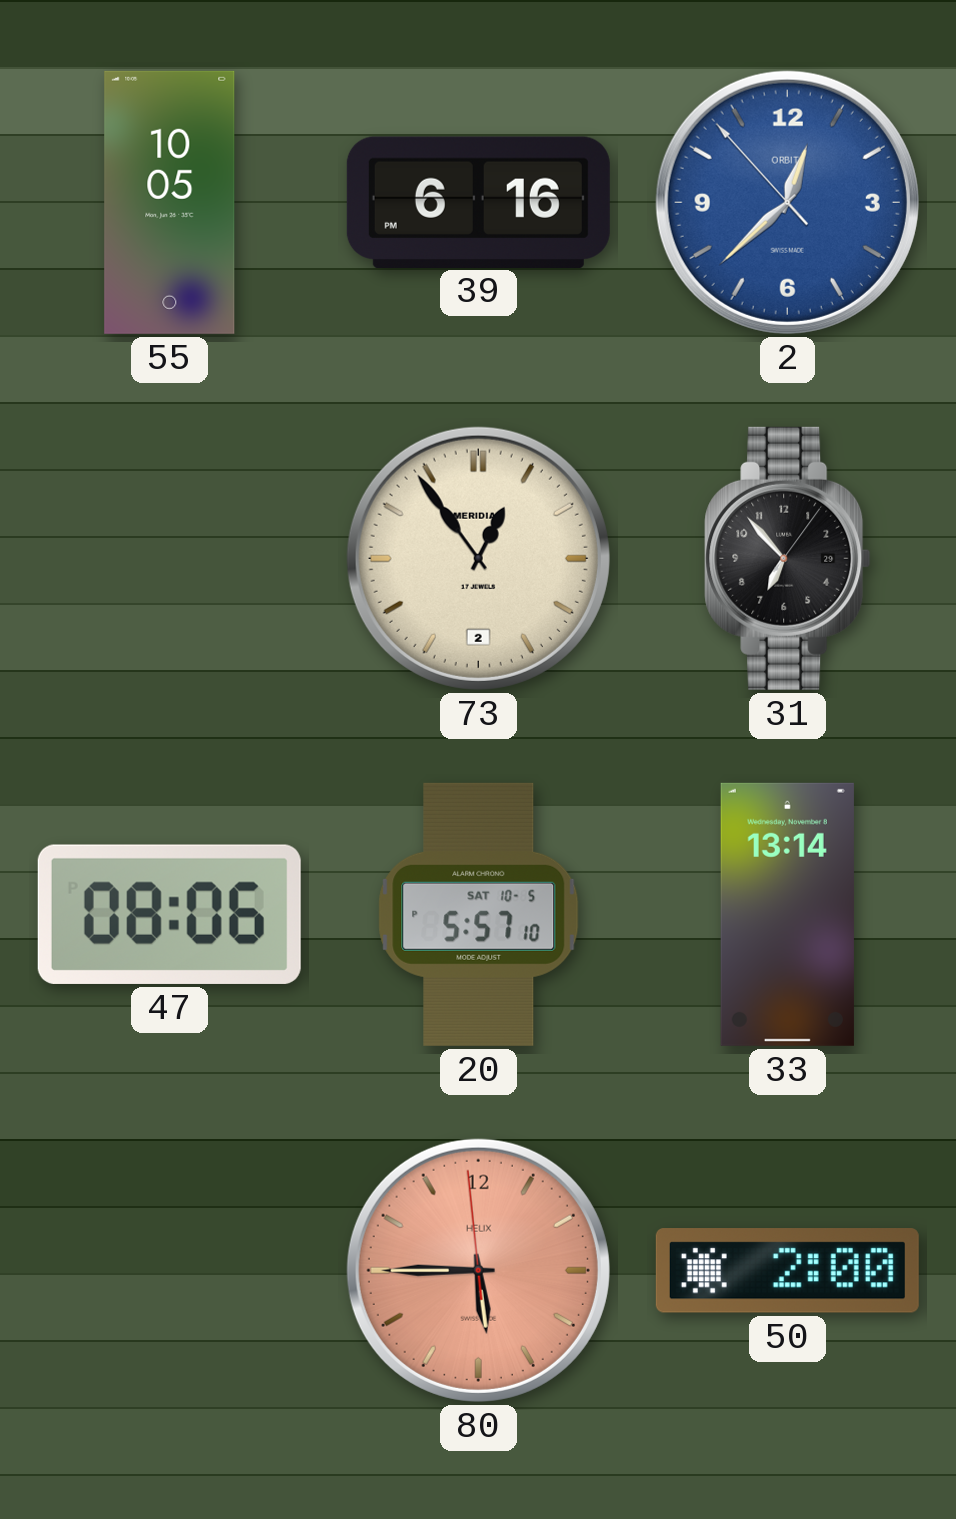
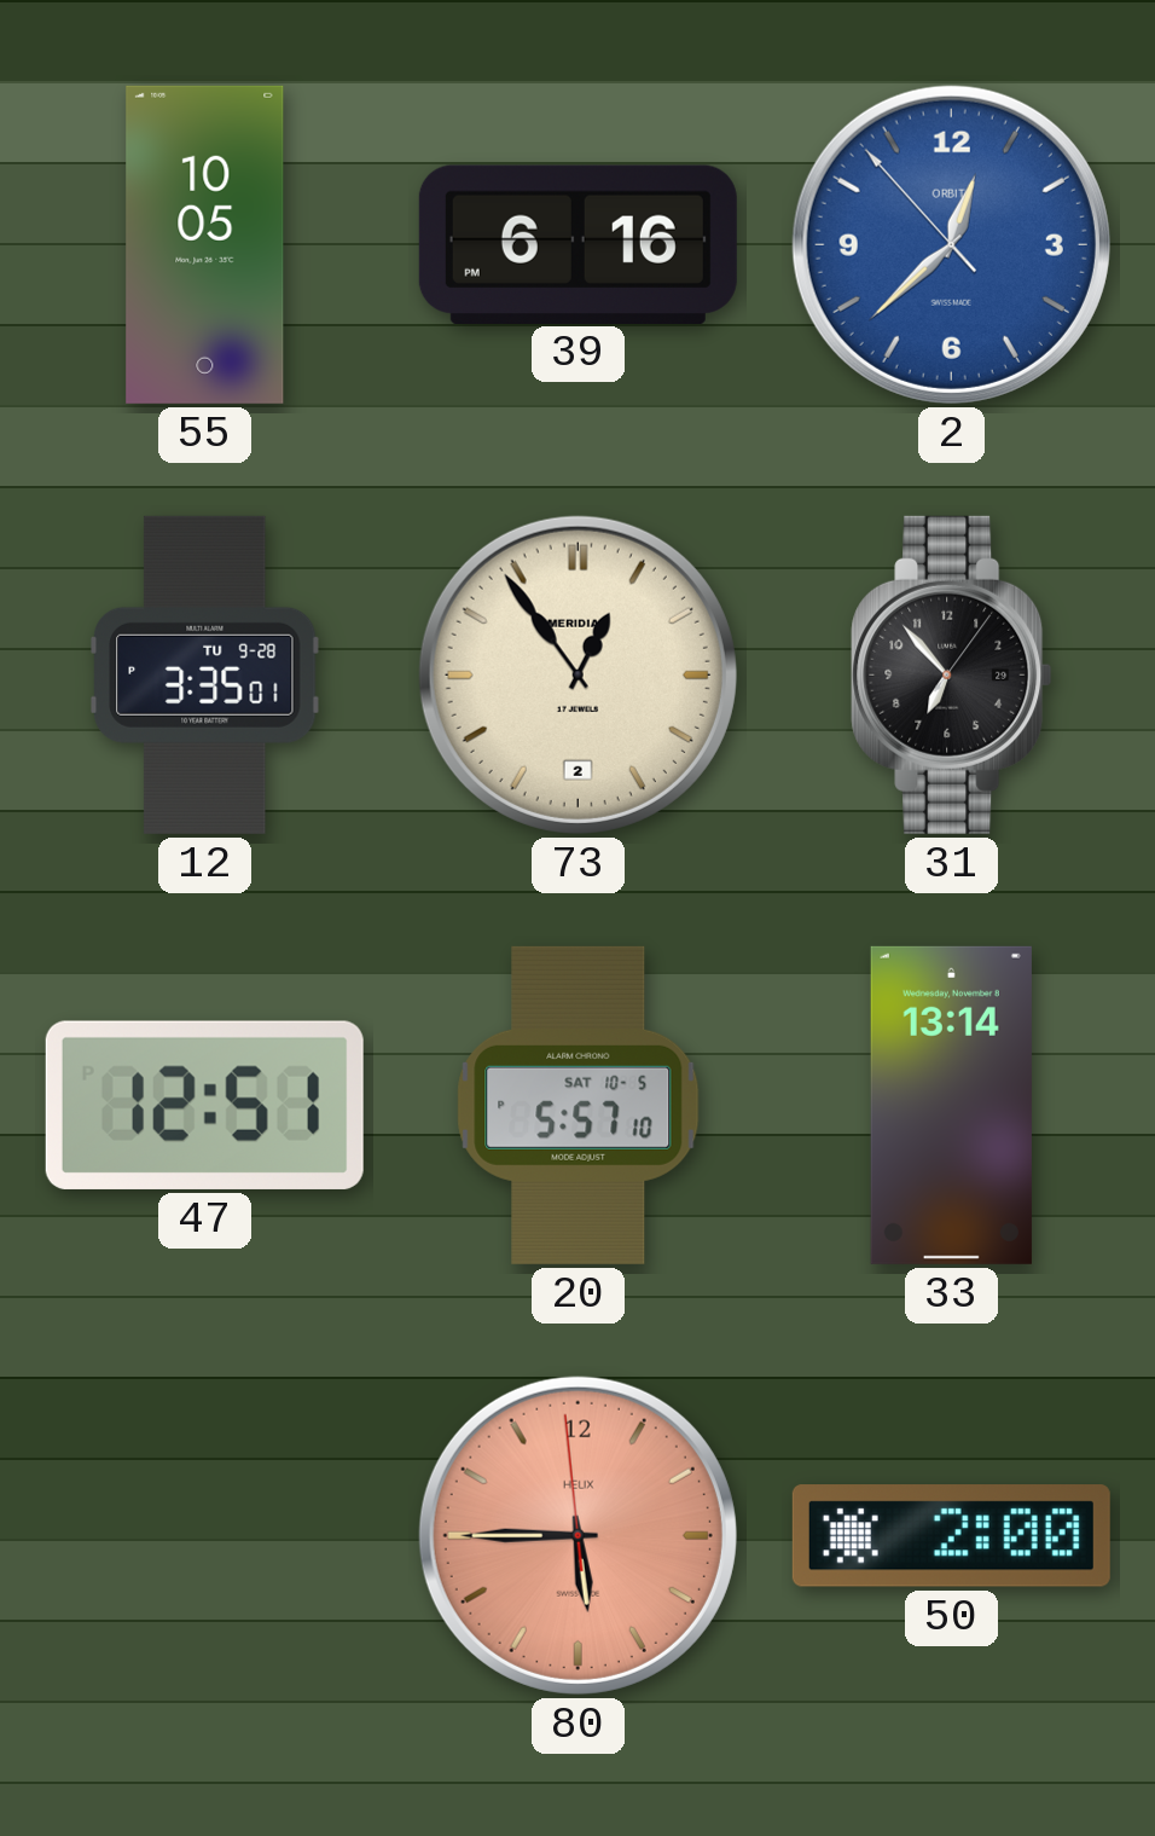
12: none -> 3:35 (205, 674)
47: 08:06 -> 12:51 (204, 1105)
